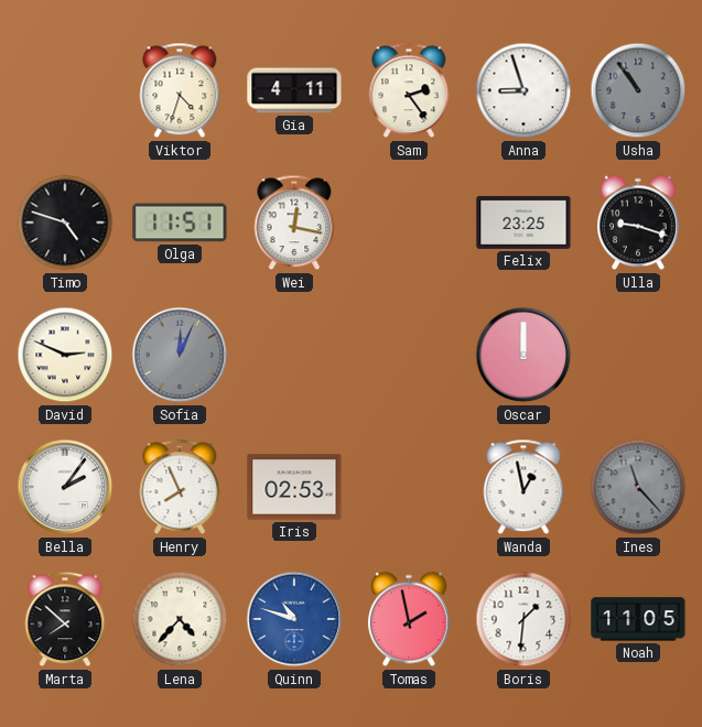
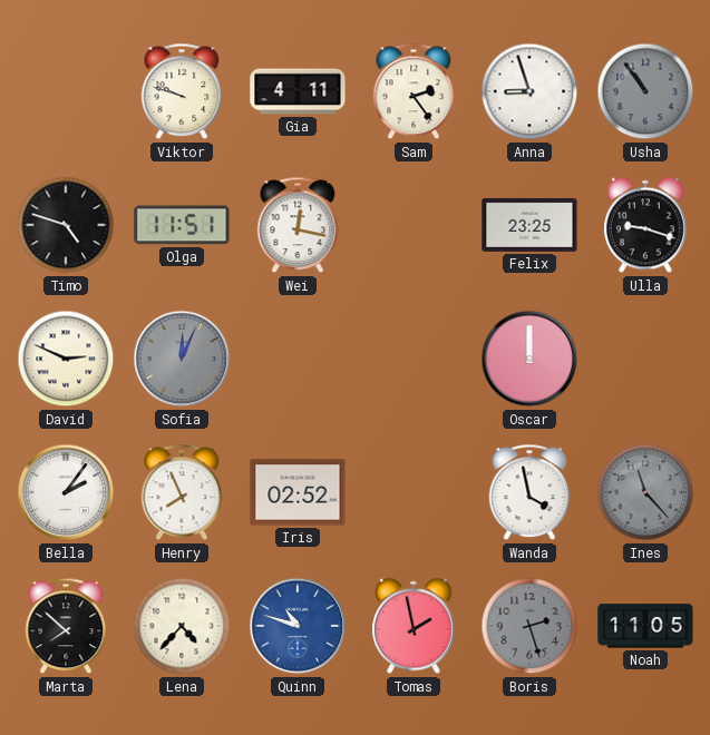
Viktor: 4:33 -> 9:48 (182, 91)
Iris: 02:53 -> 02:52 (298, 492)
Wanda: 12:58 -> 3:58 (529, 492)
Boris: 1:31 -> 2:27 (529, 626)
Boris dial: white -> grey (529, 626)
